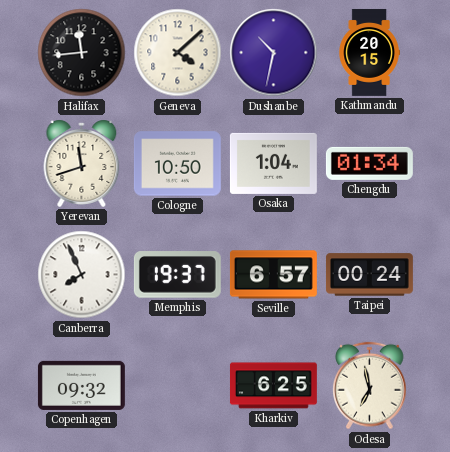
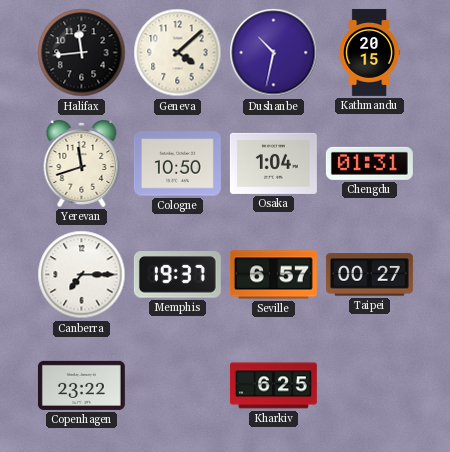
Chengdu: 01:34 -> 01:31 (369, 163)
Canberra: 7:56 -> 7:15 (82, 275)
Taipei: 00:24 -> 00:27 (369, 275)
Copenhagen: 09:32 -> 23:22 (81, 385)
Odesa: 6:58 -> none (370, 386)
